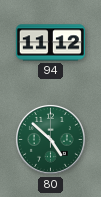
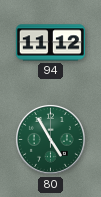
80: 4:52 -> 4:55 (50, 139)
